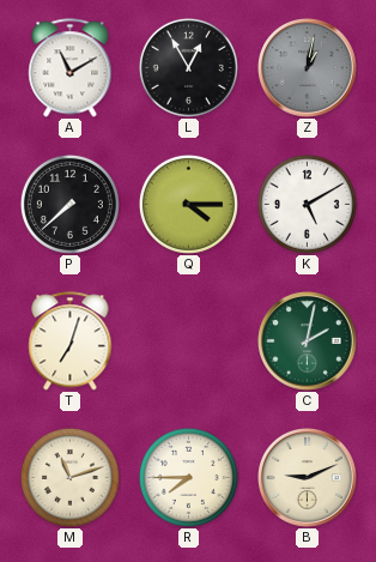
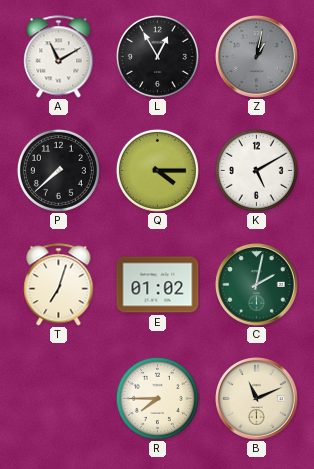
E: none -> 01:02 (158, 285)
M: 11:12 -> none (69, 477)
B: 9:11 -> 11:11 (257, 399)
